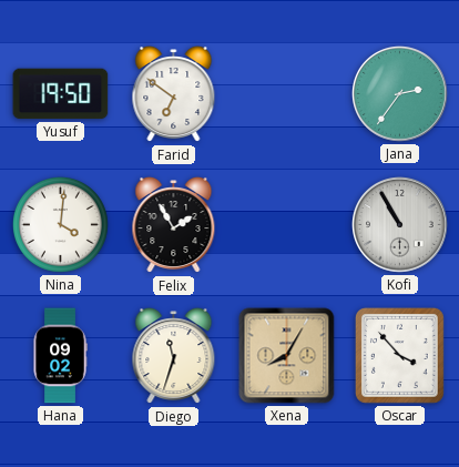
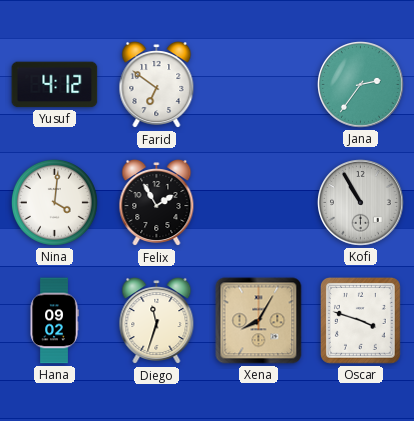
Yusuf: 19:50 -> 4:12 (55, 85)
Oscar: 3:53 -> 3:48 (360, 320)
